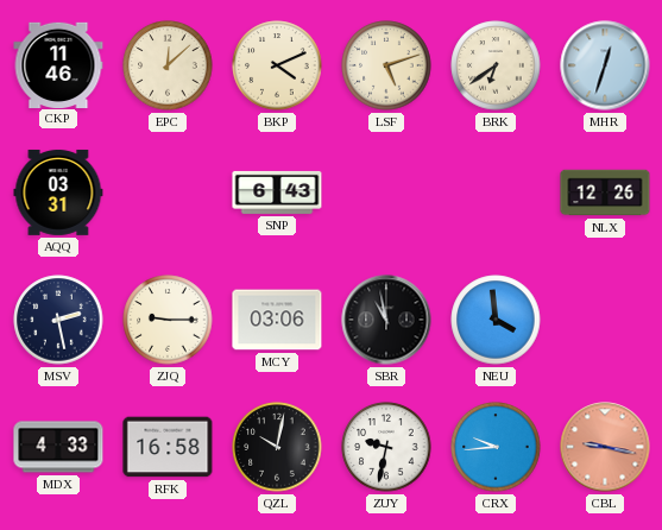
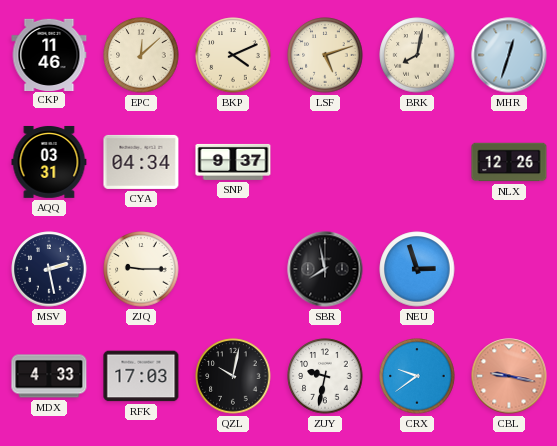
BRK: 6:39 -> 8:02 (417, 55)
CYA: none -> 04:34 (141, 162)
SNP: 6:43 -> 9:37 (233, 162)
MCY: 03:06 -> none (277, 320)
SBR: 10:58 -> 7:58 (325, 269)
NEU: 3:59 -> 2:57 (417, 269)
RFK: 16:58 -> 17:03 (141, 376)
CRX: 9:44 -> 9:39 (417, 376)
